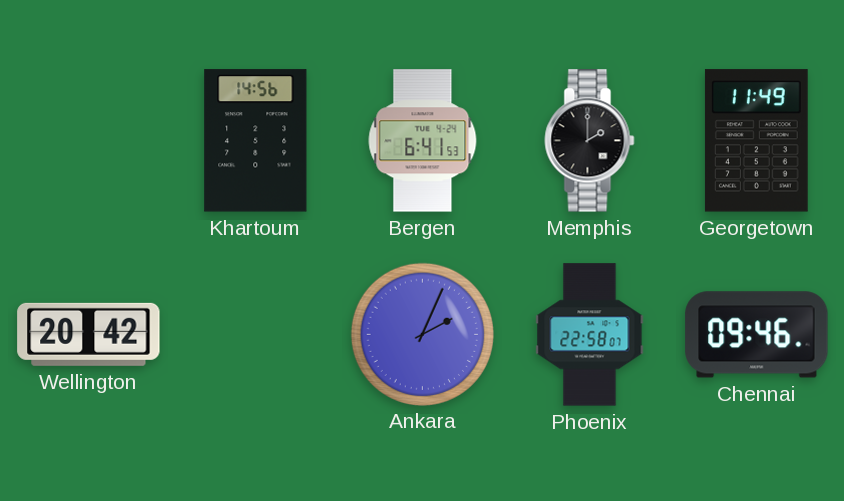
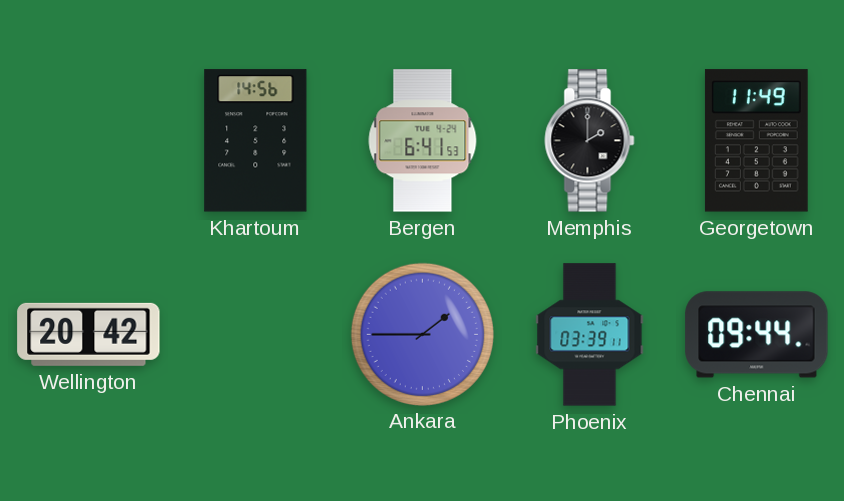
Ankara: 2:04 -> 1:45 (422, 334)
Phoenix: 22:58 -> 03:39 (590, 335)
Chennai: 09:46 -> 09:44 (757, 335)
